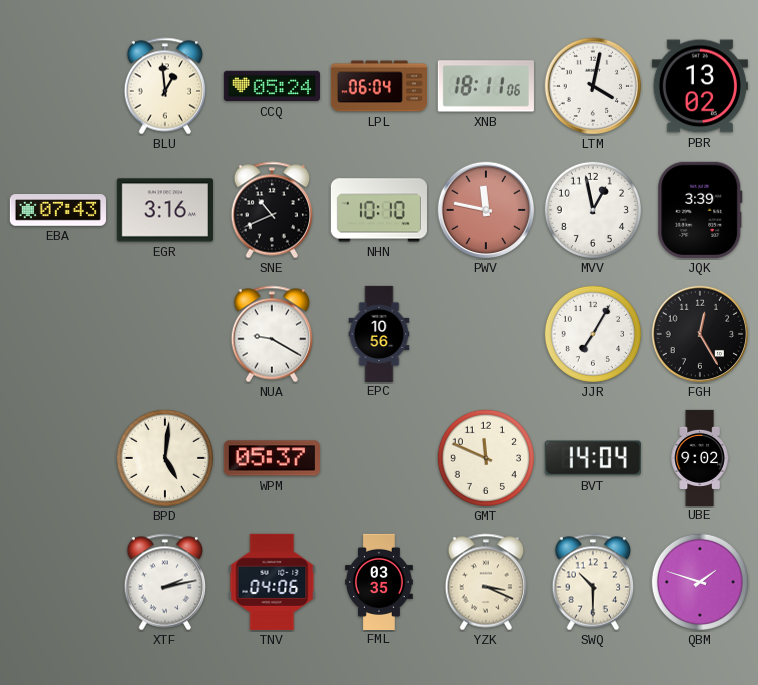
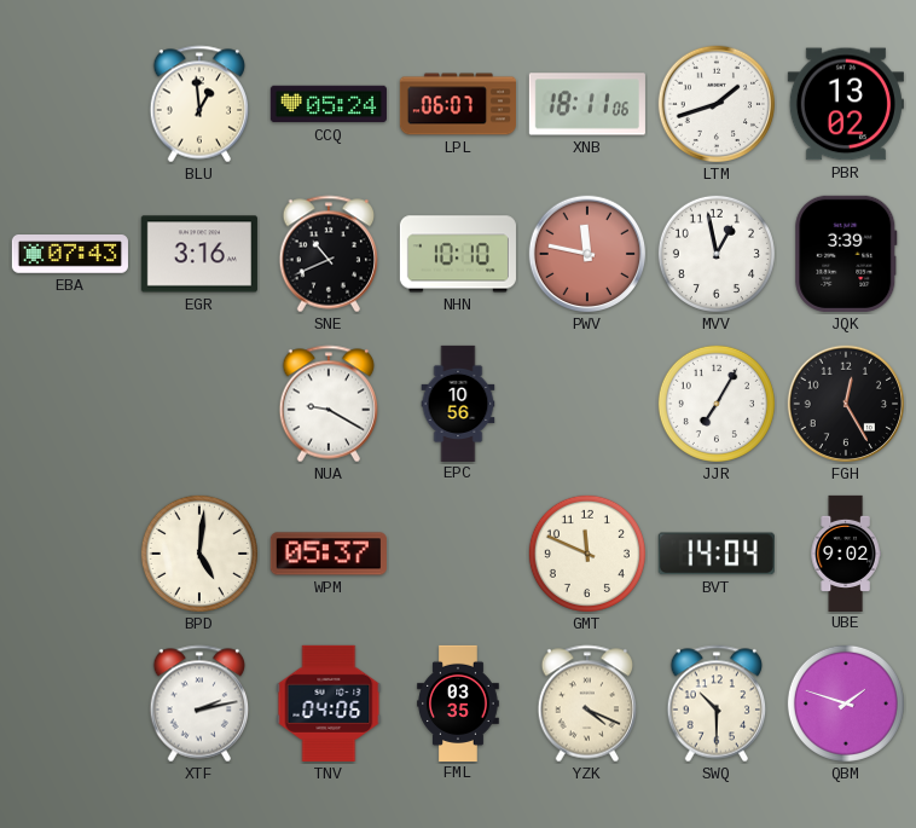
LPL: 06:04 -> 06:07 (457, 104)
LTM: 4:02 -> 1:42 (717, 104)
YZK: 3:19 -> 4:19 (587, 703)
